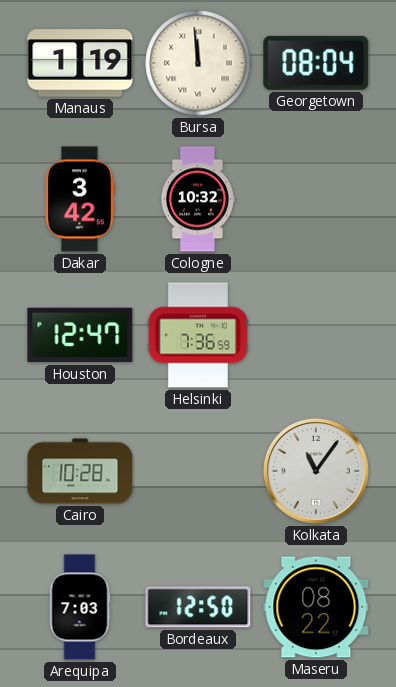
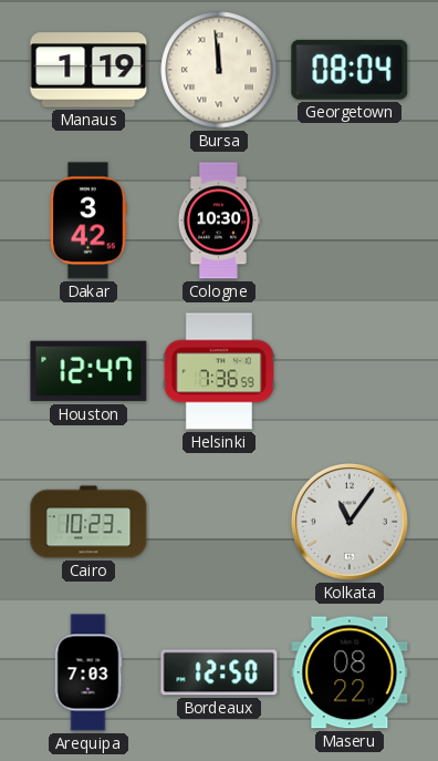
Cologne: 10:32 -> 10:30 (218, 220)
Cairo: 10:28 -> 10:23 (88, 522)
